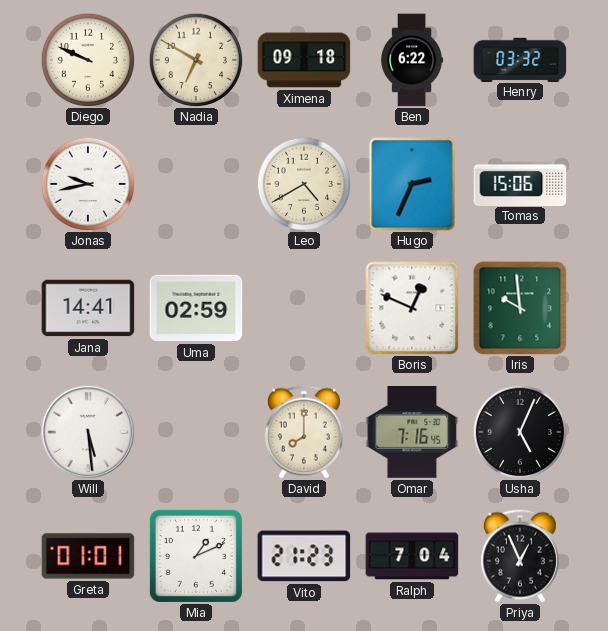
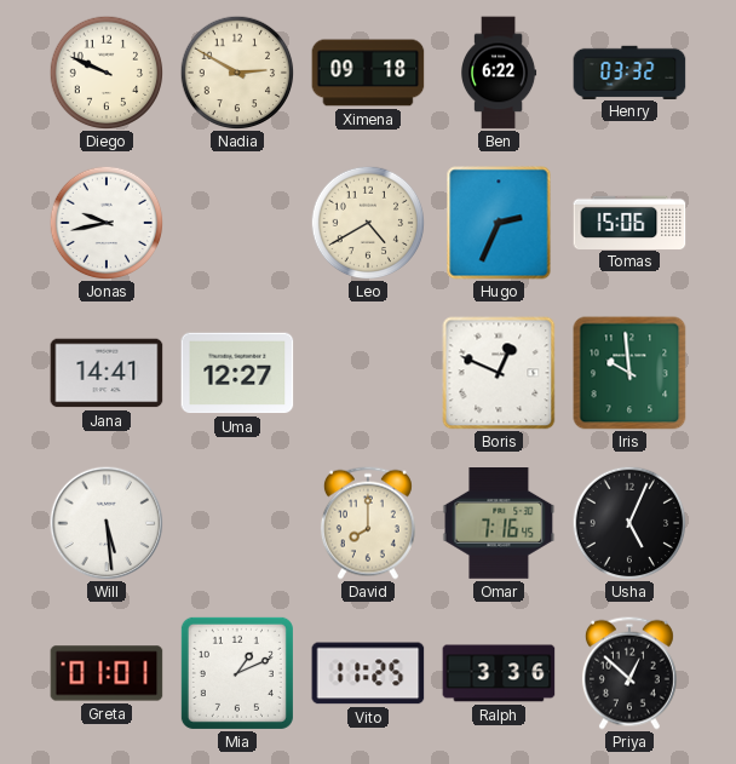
Nadia: 6:50 -> 2:50 (237, 73)
Uma: 02:59 -> 12:27 (237, 373)
Vito: 21:23 -> 11:25 (368, 673)
Ralph: 7:04 -> 3:36 (499, 673)
Priya: 12:56 -> 12:52 (629, 673)
